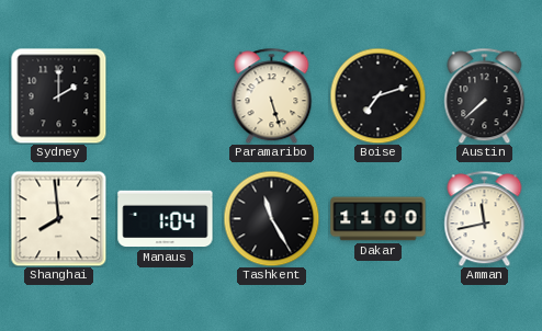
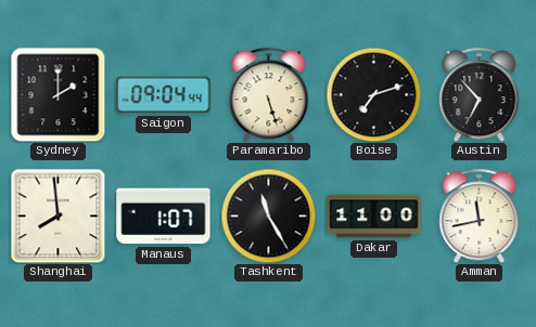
Saigon: none -> 09:04 (164, 95)
Austin: 7:38 -> 6:53 (480, 94)
Manaus: 1:04 -> 1:07 (164, 217)
